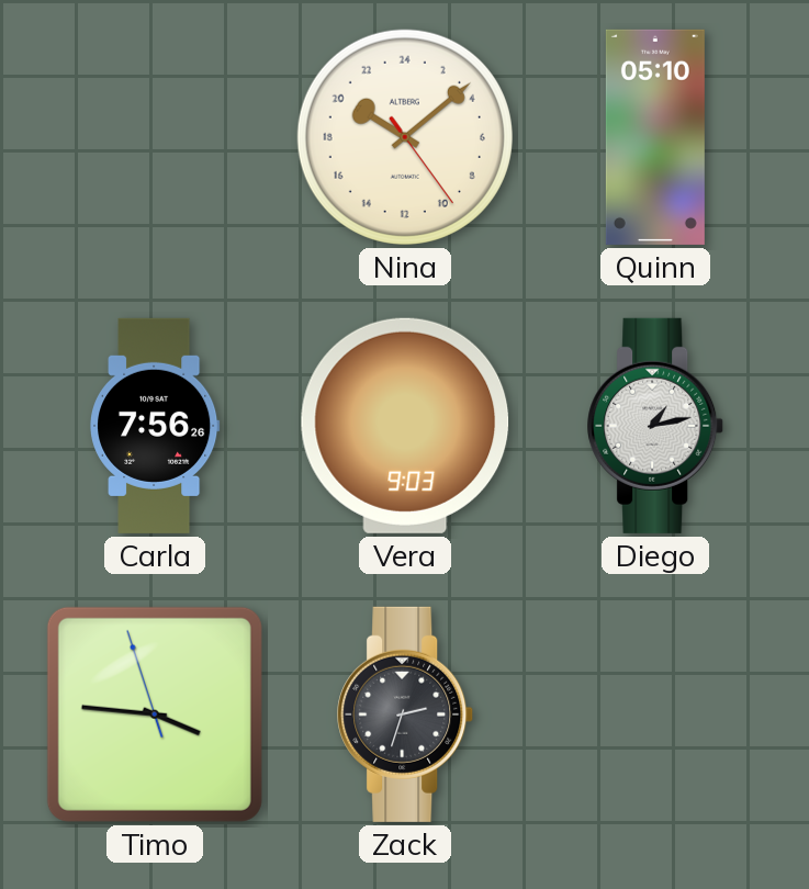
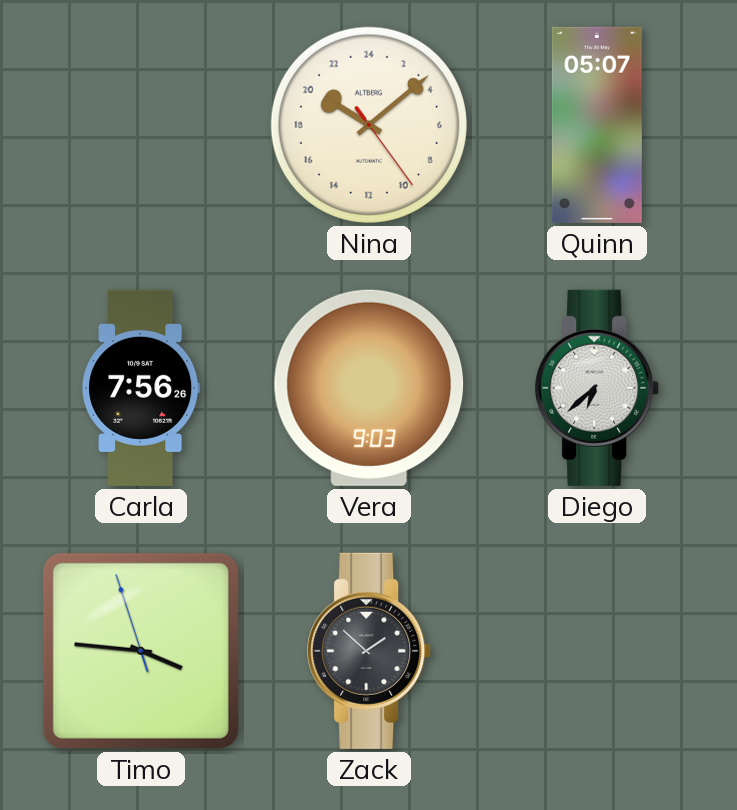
Quinn: 05:10 -> 05:07 (597, 125)
Diego: 1:13 -> 6:38 (598, 388)
Zack: 2:33 -> 1:52 (370, 651)
